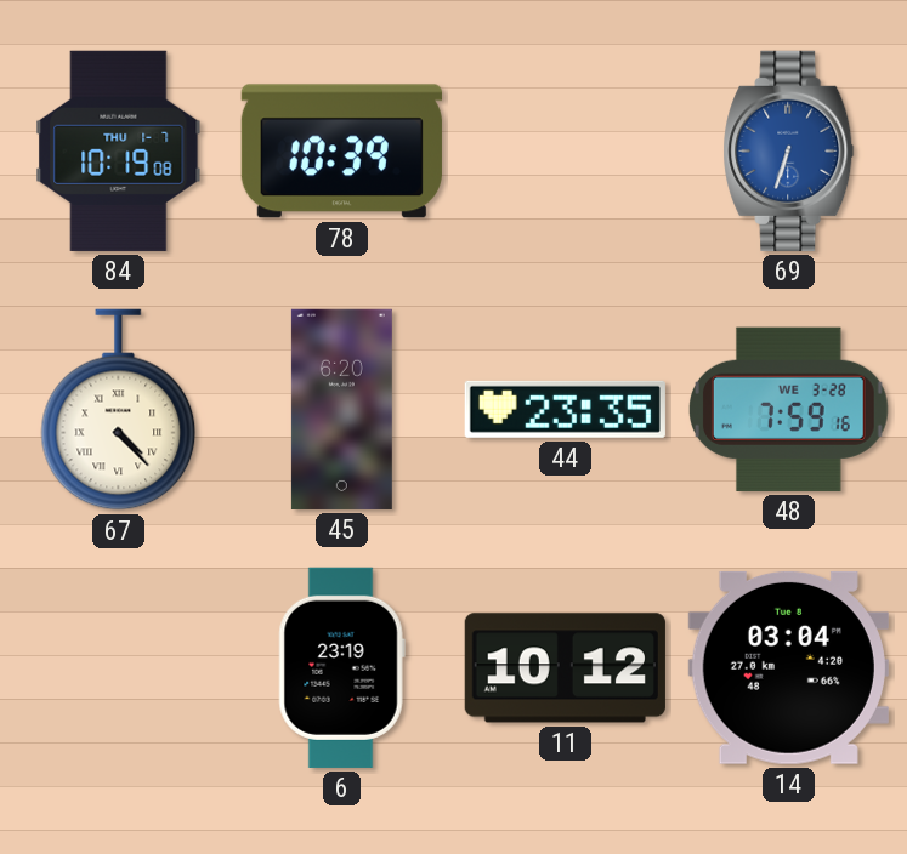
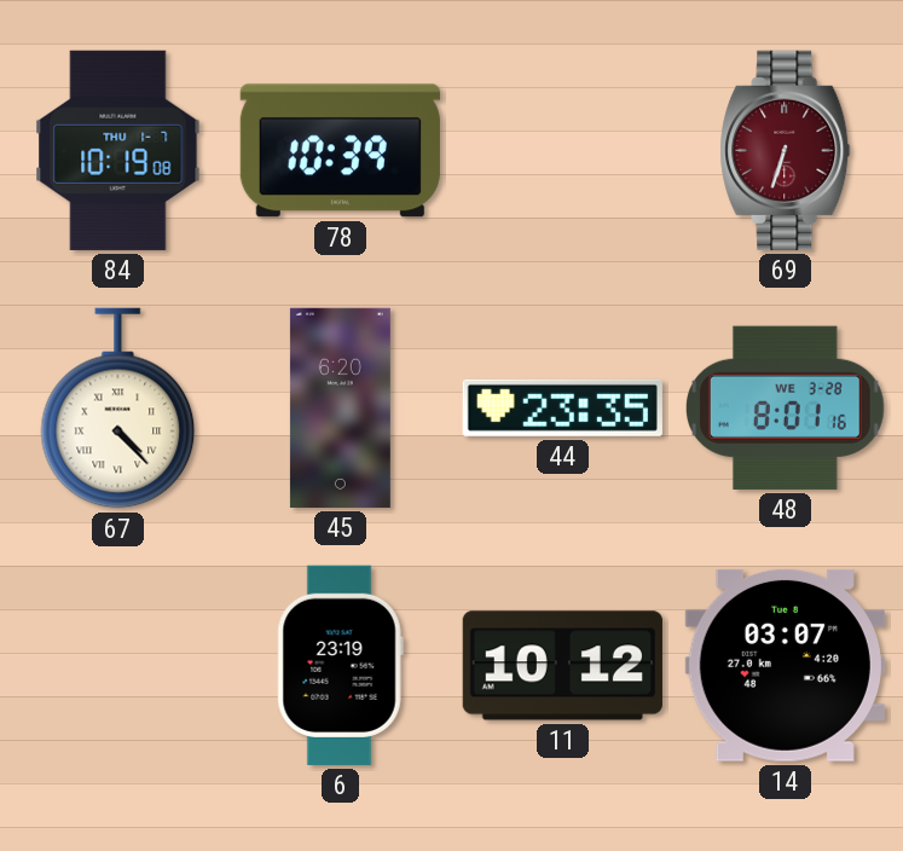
69 dial: blue -> burgundy (786, 150)
48: 7:59 -> 8:01 (785, 407)
14: 03:04 -> 03:07 (785, 665)
